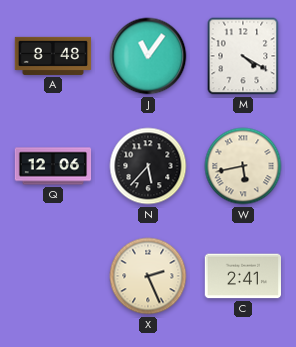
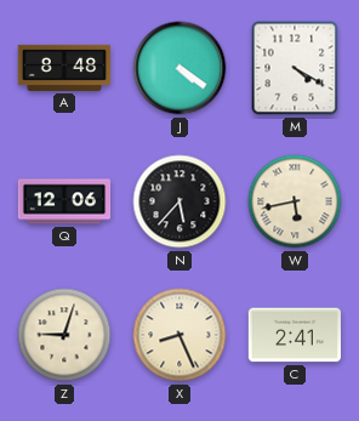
J: 11:06 -> 4:21 (180, 68)
Z: none -> 9:03 (64, 335)
X: 2:26 -> 8:26 (180, 335)
